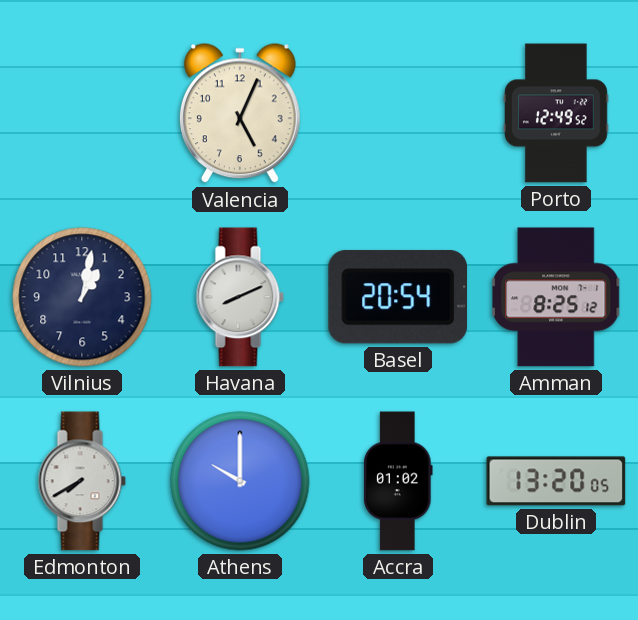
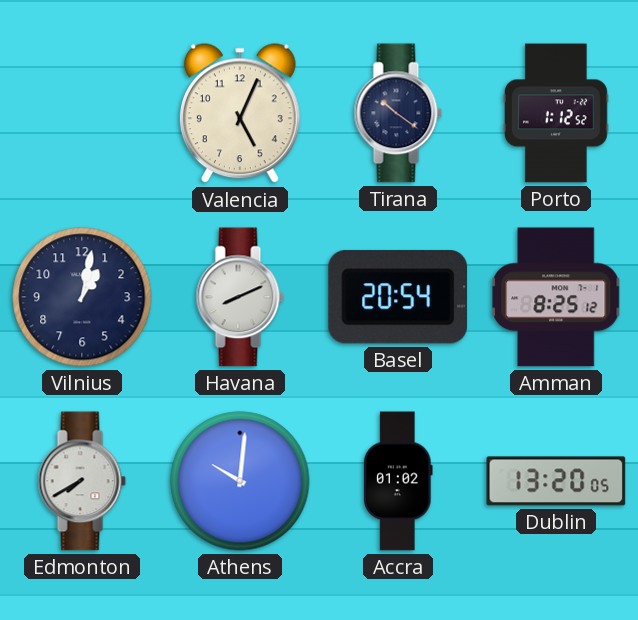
Tirana: none -> 10:21 (398, 113)
Porto: 12:49 -> 1:12 (557, 113)
Athens: 10:00 -> 10:01 (240, 481)
